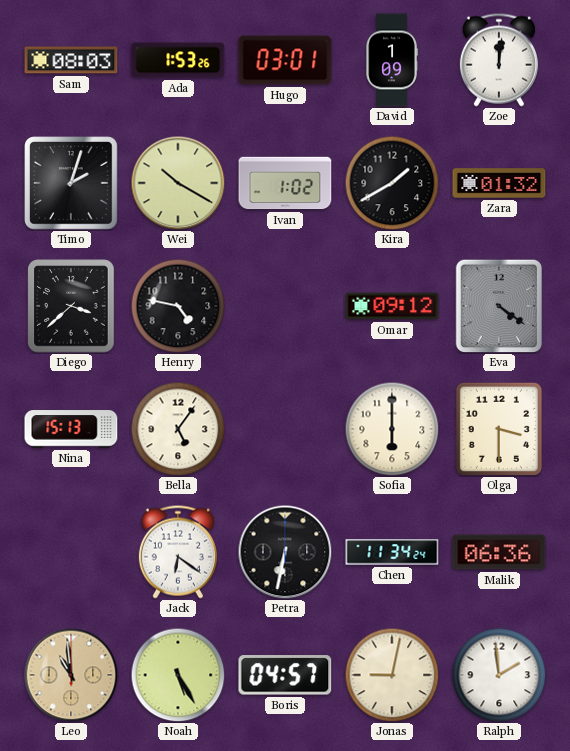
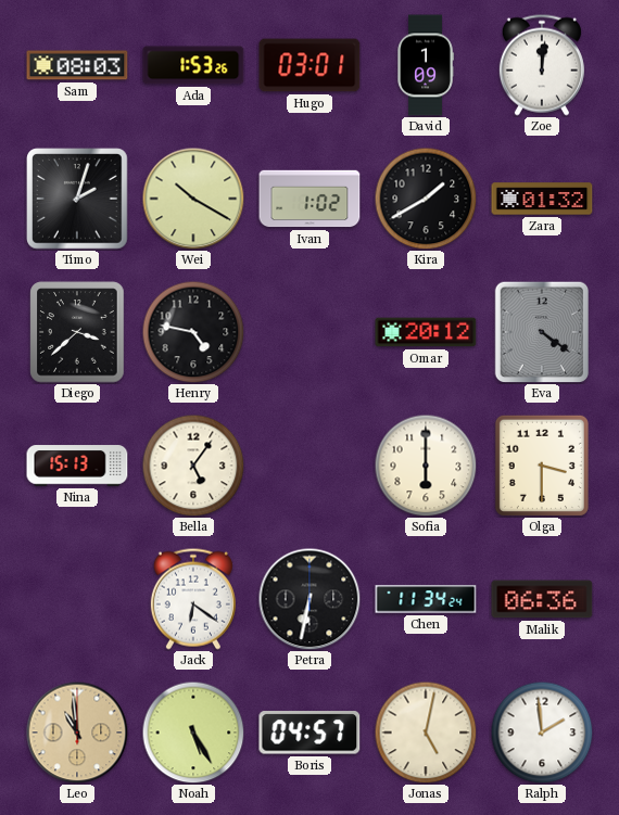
Omar: 09:12 -> 20:12 (426, 332)
Jonas: 9:02 -> 5:02 (426, 733)
